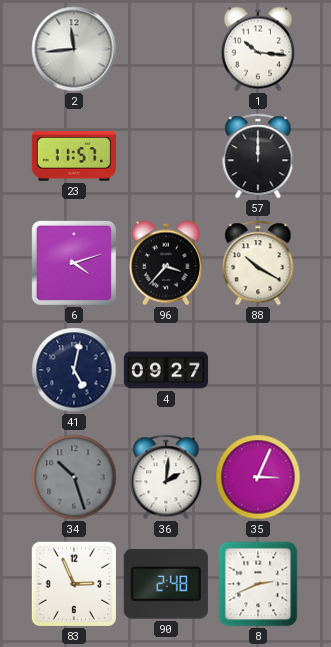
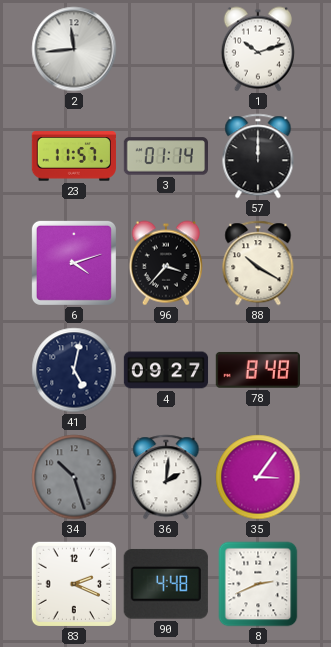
1: 10:16 -> 10:12 (258, 49)
3: none -> 01:14 (165, 156)
78: none -> 8:48 (258, 370)
35: 3:04 -> 3:06 (258, 477)
83: 2:56 -> 2:19 (74, 584)
90: 2:48 -> 4:48 (166, 584)
